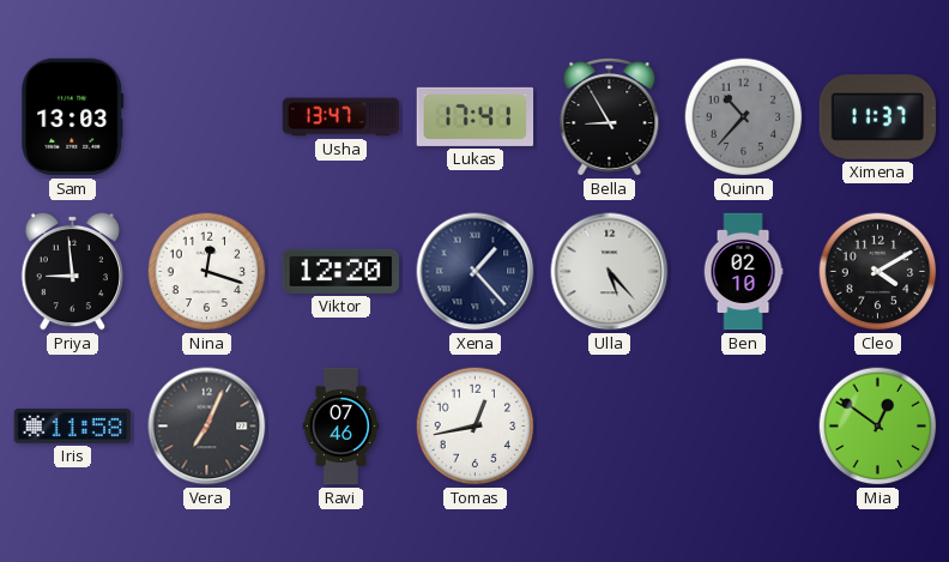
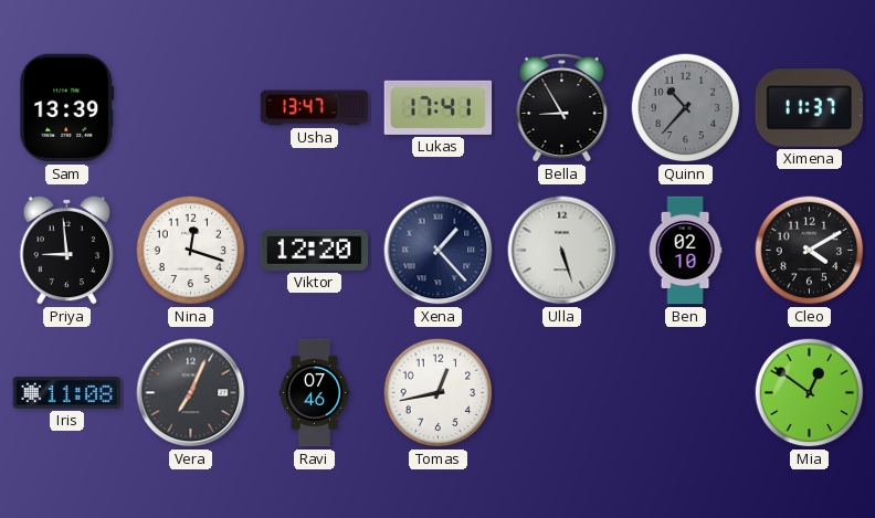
Sam: 13:03 -> 13:39 (67, 108)
Ulla: 5:23 -> 5:27 (562, 251)
Iris: 11:58 -> 11:08 (67, 393)
